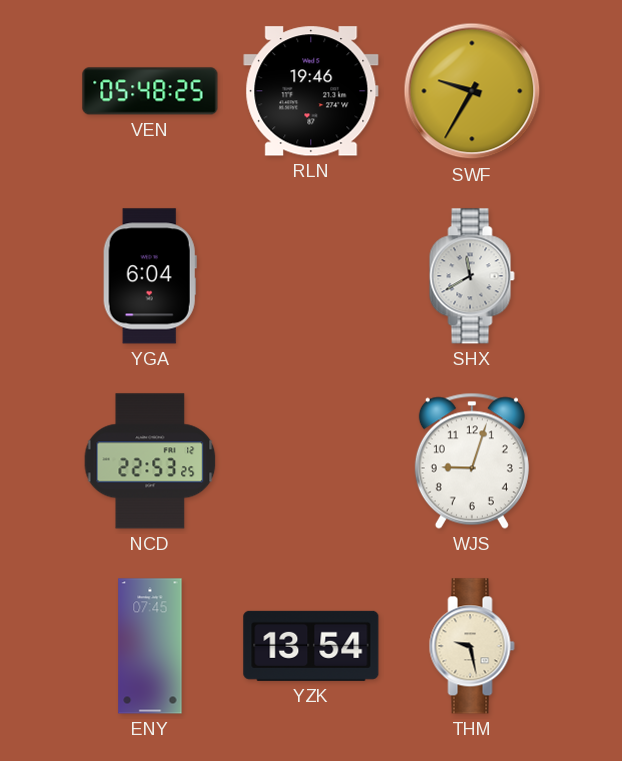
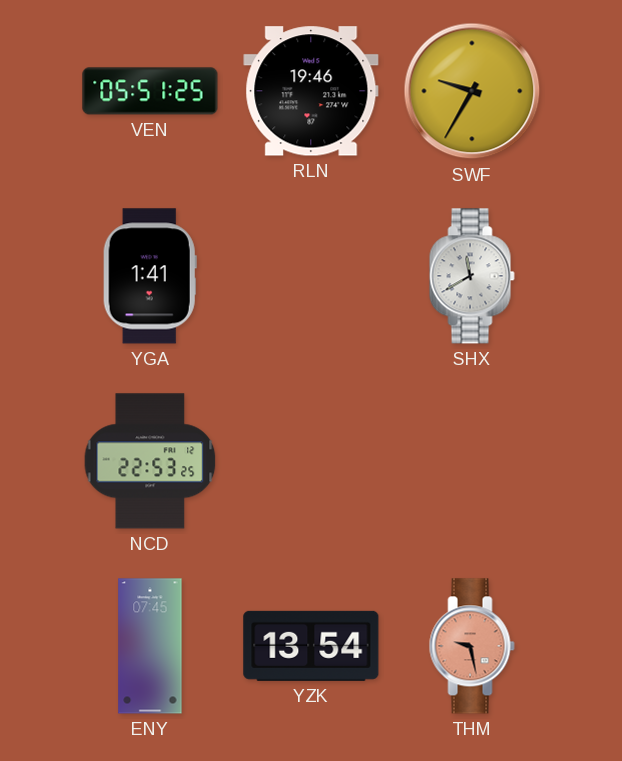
VEN: 05:48 -> 05:51 (150, 91)
YGA: 6:04 -> 1:41 (150, 276)
WJS: 9:03 -> none (472, 461)
THM dial: cream -> salmon (472, 646)
